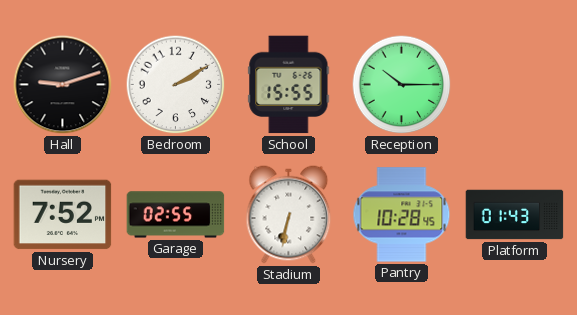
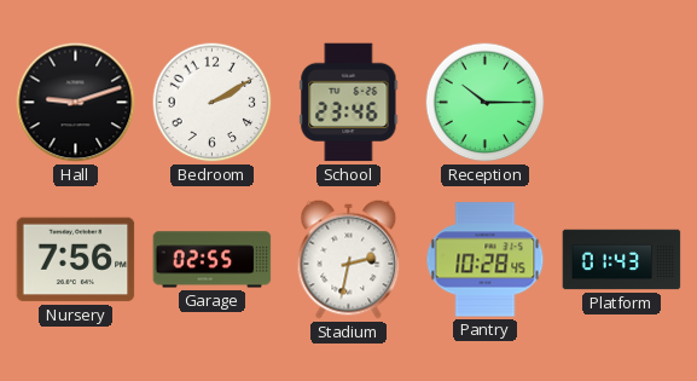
School: 15:55 -> 23:46 (349, 103)
Nursery: 7:52 -> 7:56 (76, 260)
Stadium: 6:32 -> 2:32 (349, 260)
